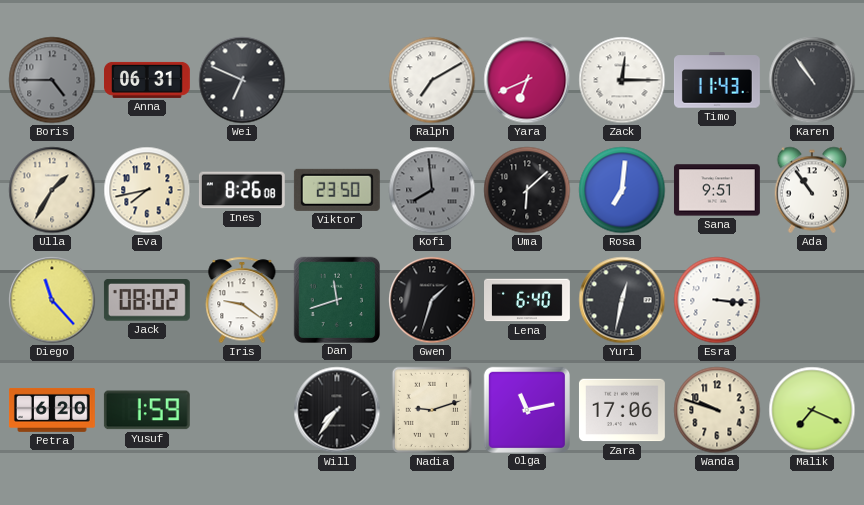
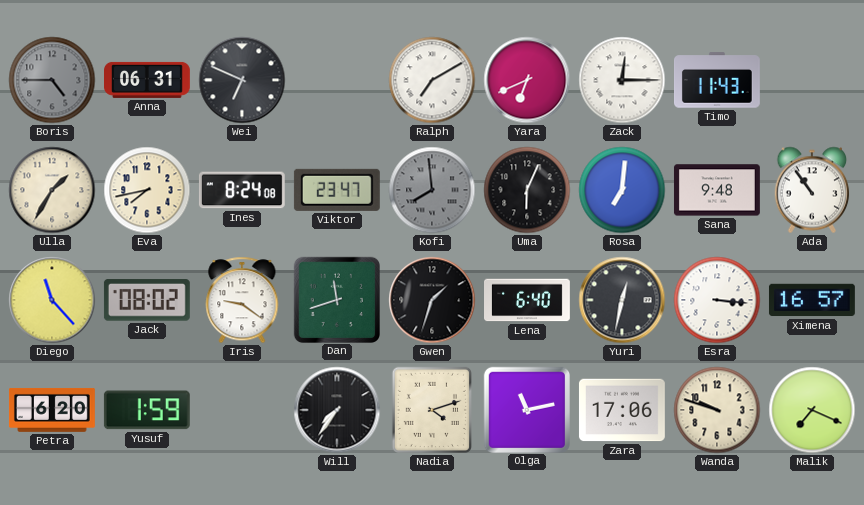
Karen: 10:54 -> none (812, 80)
Ines: 8:26 -> 8:24 (242, 190)
Viktor: 23:50 -> 23:47 (337, 190)
Uma: 6:08 -> 6:04 (527, 190)
Sana: 9:51 -> 9:48 (717, 190)
Ximena: none -> 16:57 (812, 300)
Nadia: 9:12 -> 4:12 (432, 410)
